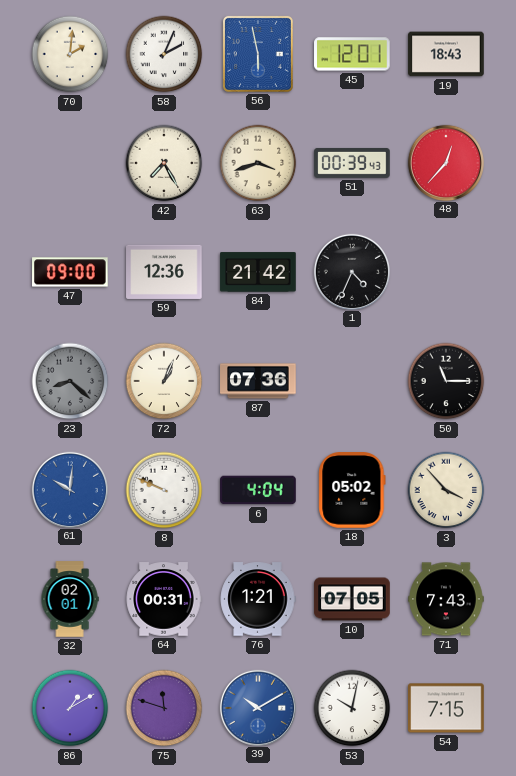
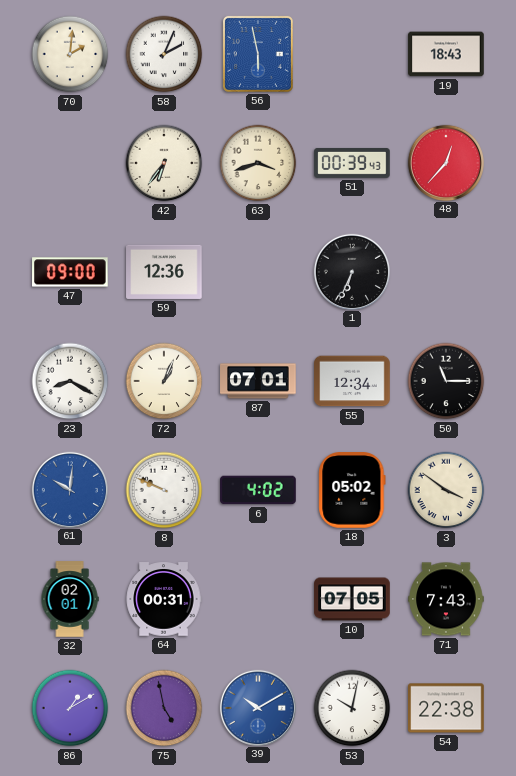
45: 12:01 -> none (352, 54)
42: 7:25 -> 6:36 (164, 163)
84: 21:42 -> none (258, 272)
1: 4:34 -> 6:34 (351, 271)
23: 8:22 -> 8:20 (70, 381)
23 dial: grey -> white (70, 381)
87: 07:36 -> 07:01 (258, 381)
55: none -> 12:34 (352, 381)
6: 4:04 -> 4:02 (258, 490)
3: 3:53 -> 3:51 (446, 490)
76: 1:21 -> none (258, 599)
75: 11:48 -> 4:58 (164, 708)
54: 7:15 -> 22:38 (446, 708)
